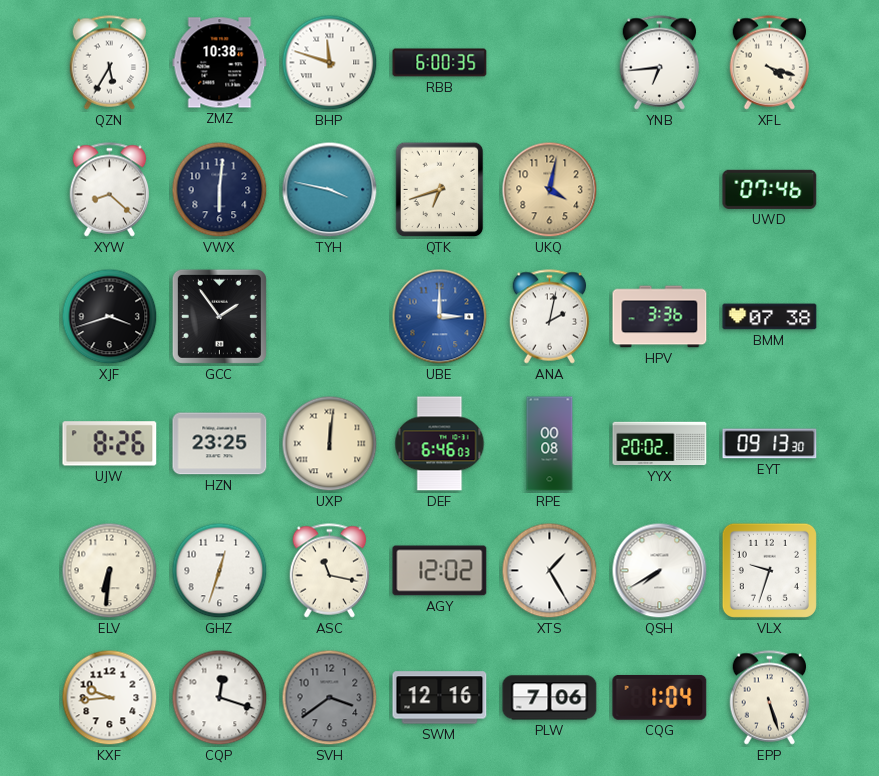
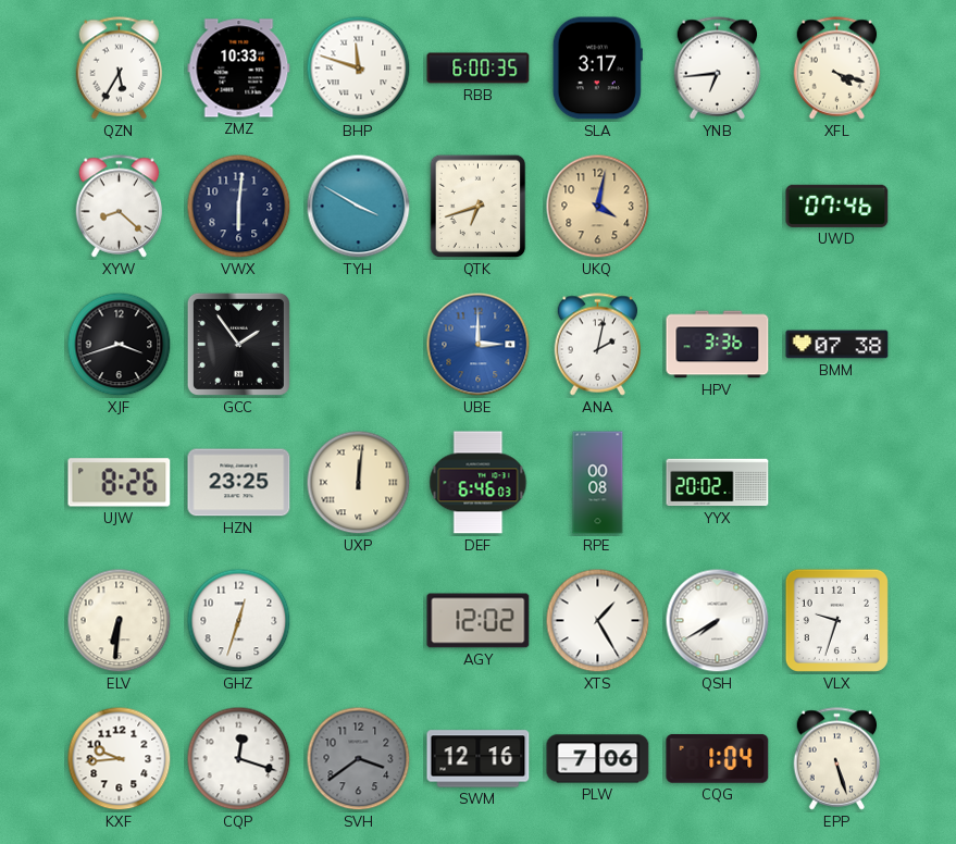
ZMZ: 10:38 -> 10:33 (239, 69)
SLA: none -> 3:17 (597, 69)
TYH: 3:47 -> 3:50 (359, 207)
EYT: 09:13 -> none (770, 444)
ASC: 11:17 -> none (330, 571)
